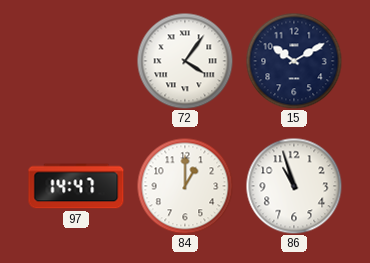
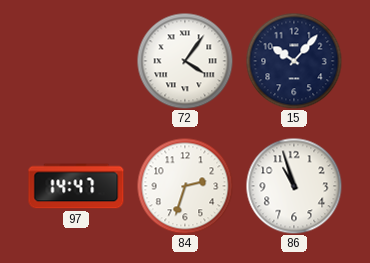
15: 10:10 -> 10:07 (294, 61)
84: 1:00 -> 2:33 (185, 186)
